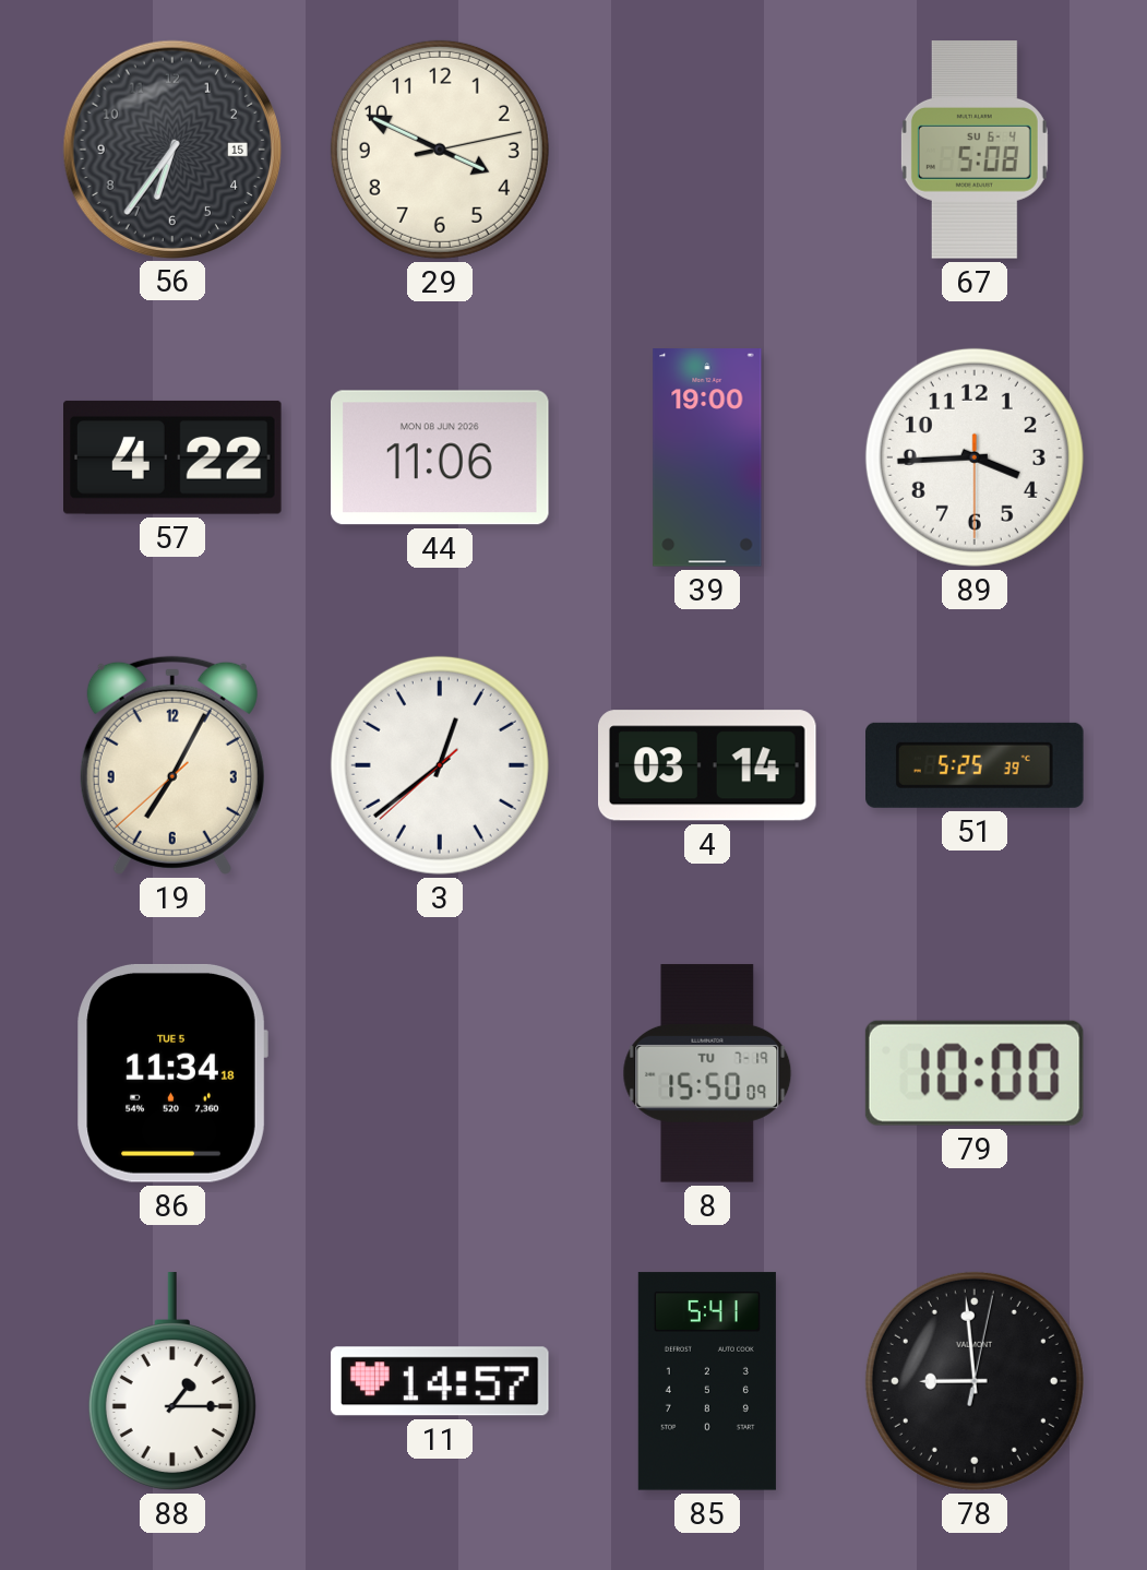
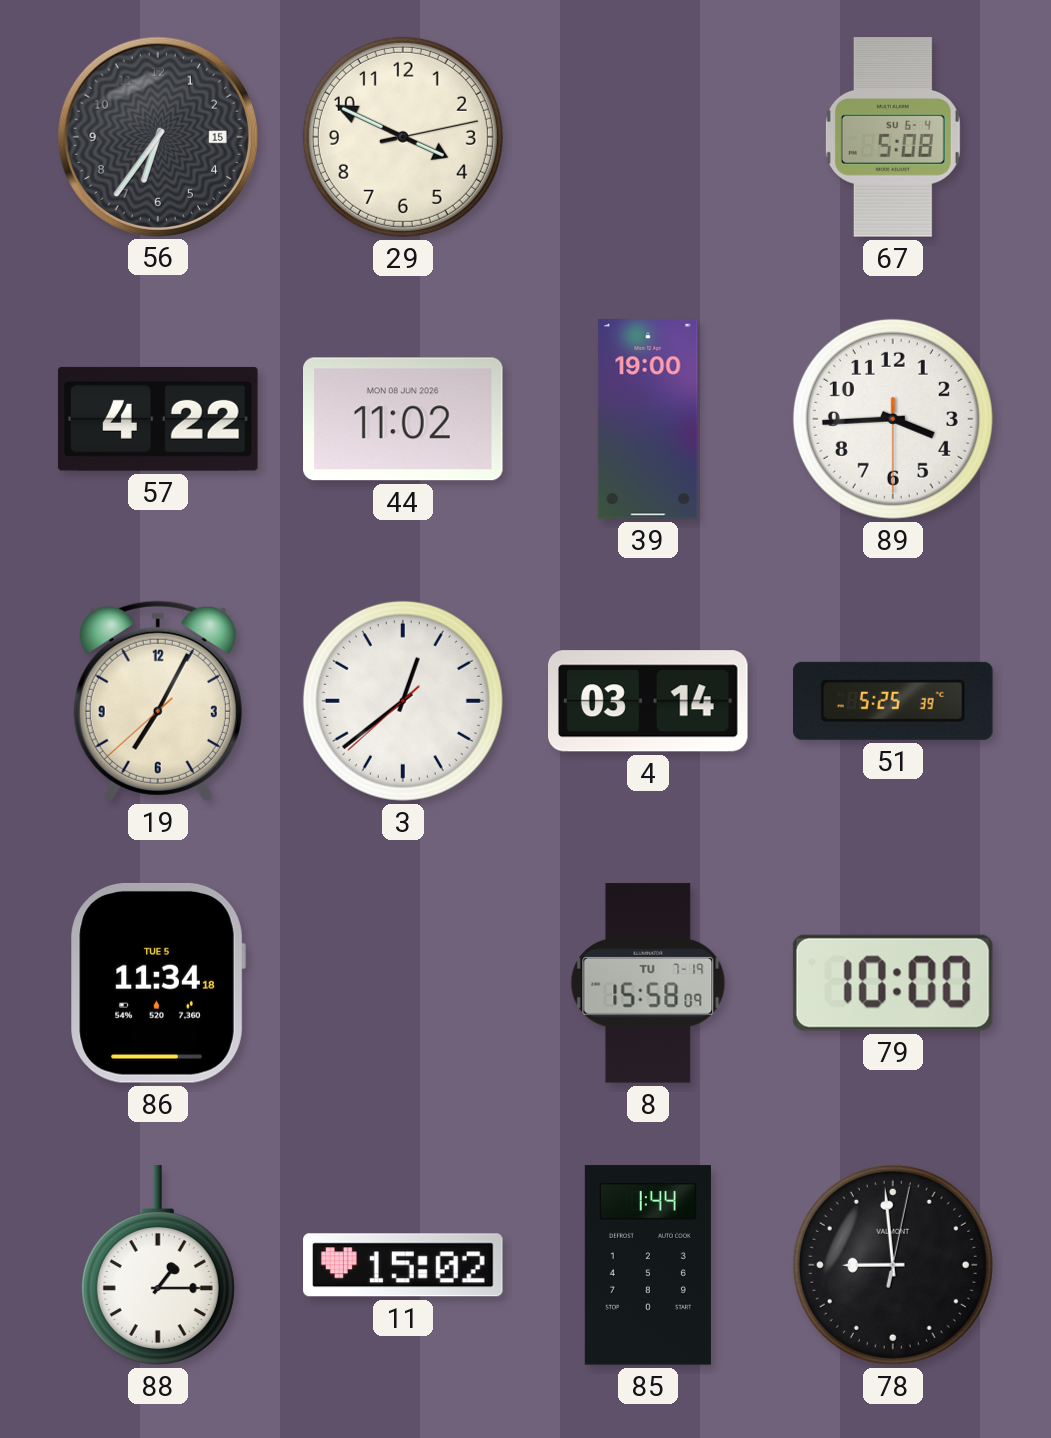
44: 11:06 -> 11:02 (404, 419)
8: 15:50 -> 15:58 (648, 983)
11: 14:57 -> 15:02 (403, 1265)
85: 5:41 -> 1:44 (648, 1265)
